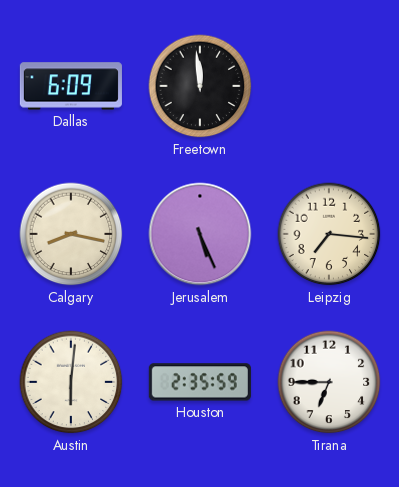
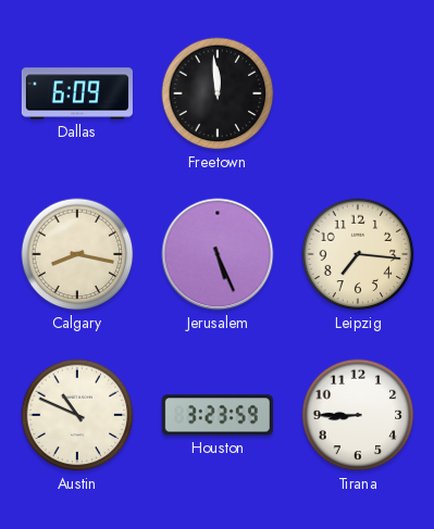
Austin: 6:01 -> 10:49 (77, 415)
Houston: 2:35 -> 3:23 (218, 415)
Tirana: 6:45 -> 8:45 (358, 415)
